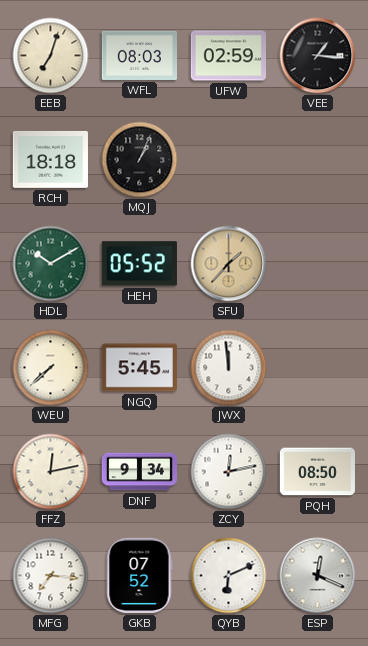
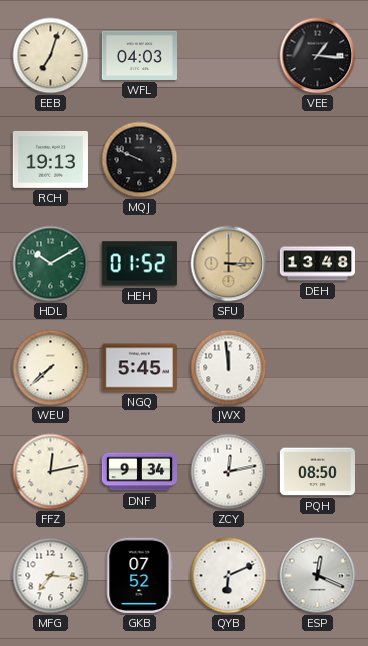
WFL: 08:03 -> 04:03 (139, 55)
UFW: 02:59 -> none (228, 56)
RCH: 18:18 -> 19:13 (50, 159)
MQJ: 1:04 -> 9:49 (140, 160)
HEH: 05:52 -> 01:52 (139, 264)
SFU: 1:37 -> 3:15 (229, 264)
DEH: none -> 13:48 (317, 264)
